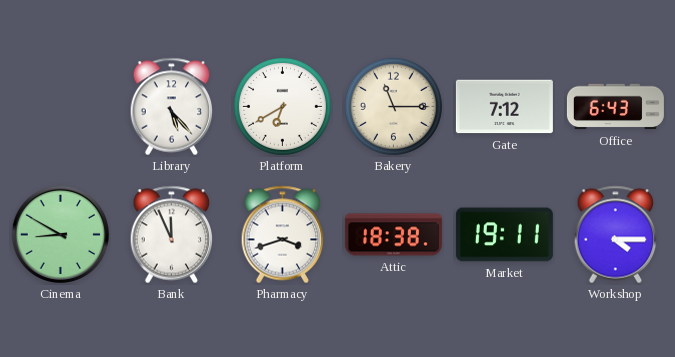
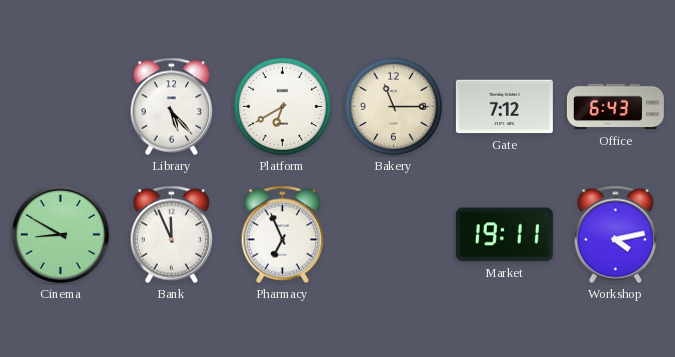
Pharmacy: 3:42 -> 6:56 (283, 235)
Attic: 18:38 -> none (393, 235)
Workshop: 4:15 -> 4:13 (616, 235)
